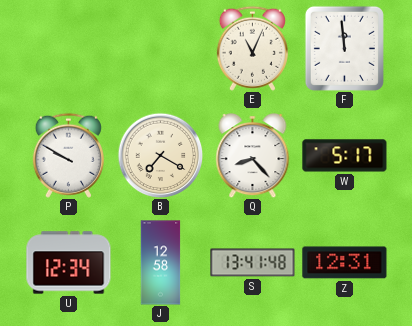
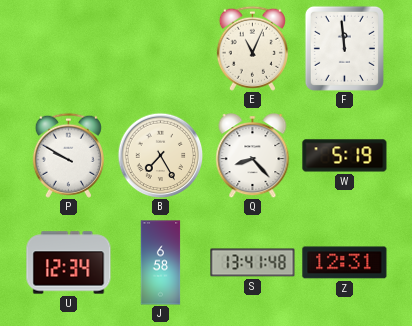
B: 7:20 -> 7:25 (160, 155)
W: 5:17 -> 5:19 (345, 156)
J: 12:58 -> 6:58 (161, 263)
